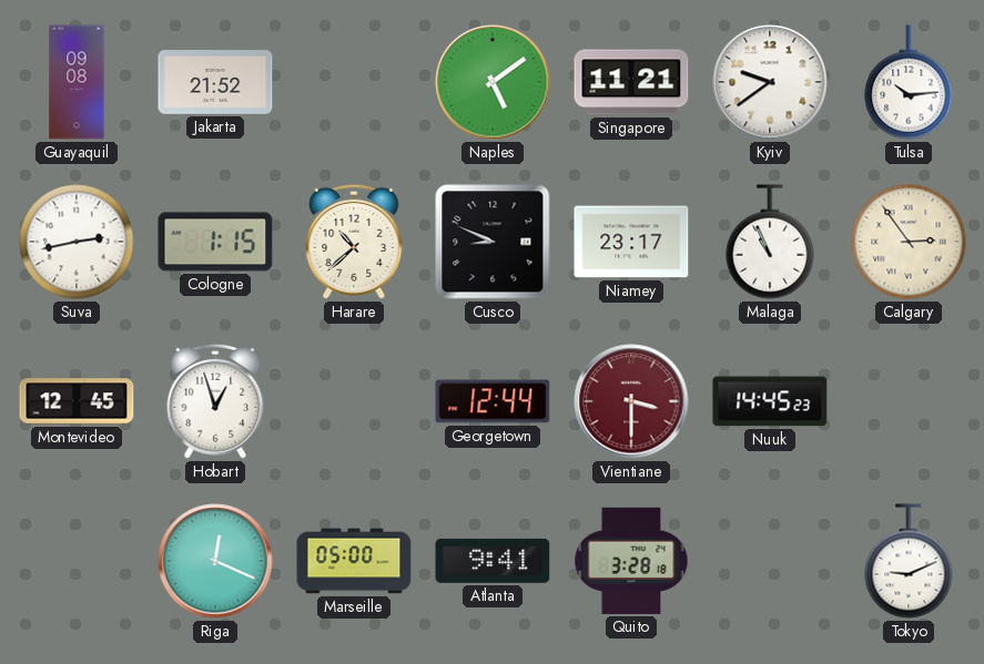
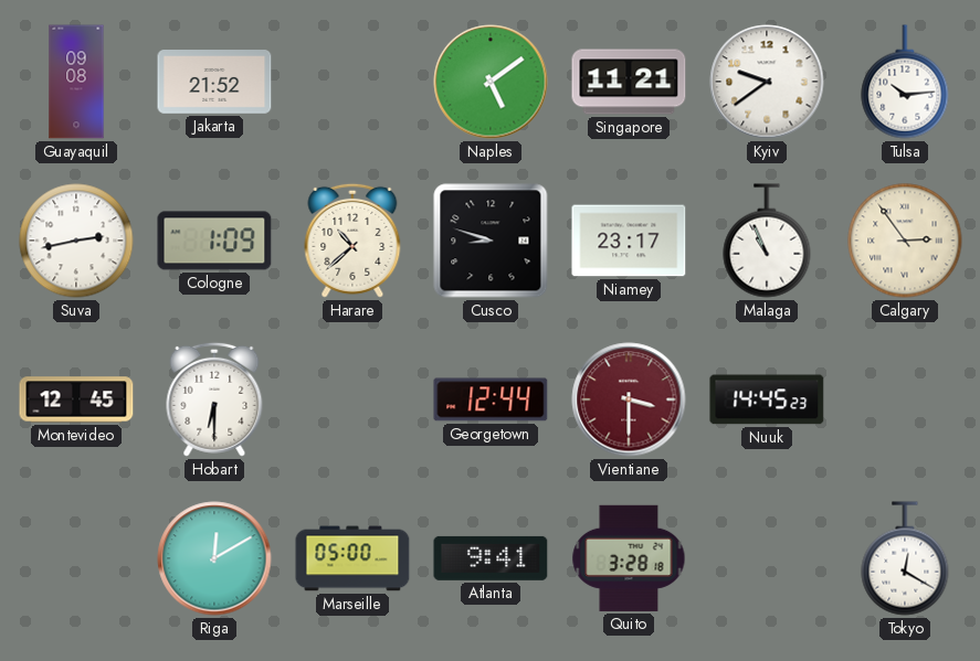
Cologne: 1:15 -> 1:09 (214, 241)
Cusco: 8:49 -> 8:48 (491, 241)
Hobart: 12:57 -> 6:30 (214, 399)
Riga: 12:19 -> 12:10 (214, 558)
Tokyo: 9:11 -> 12:20 (905, 558)
